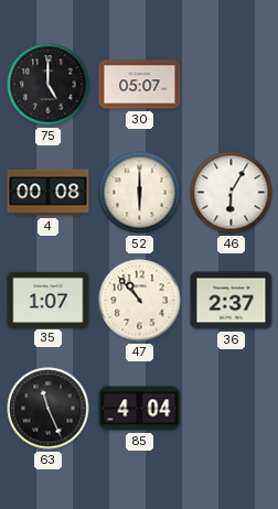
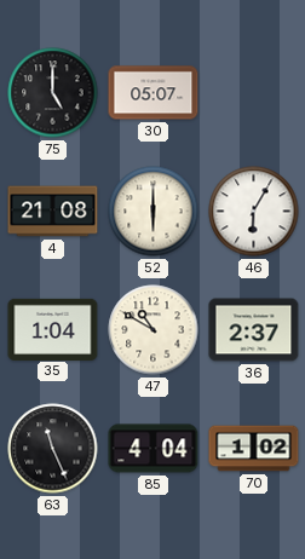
4: 00:08 -> 21:08 (53, 212)
35: 1:07 -> 1:04 (53, 329)
47: 10:53 -> 10:50 (154, 330)
70: none -> 1:02 (254, 449)
